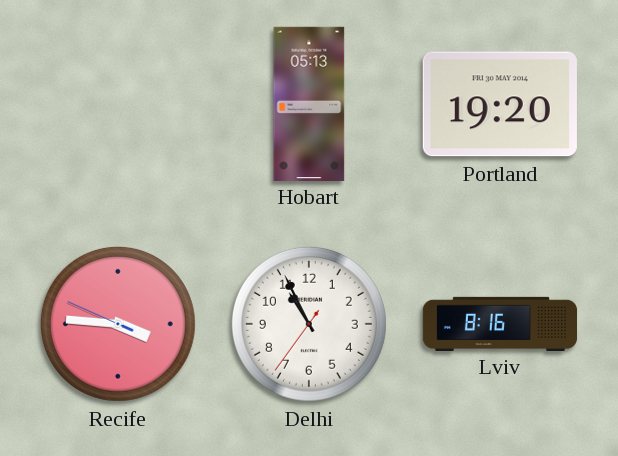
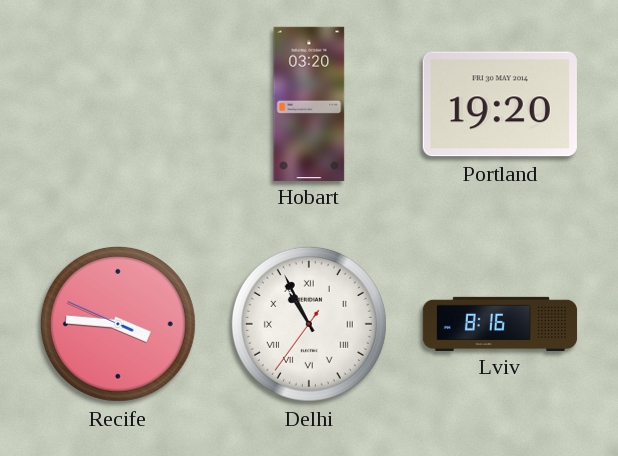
Hobart: 05:13 -> 03:20 (309, 103)
Delhi numerals: Arabic -> Roman (309, 324)
